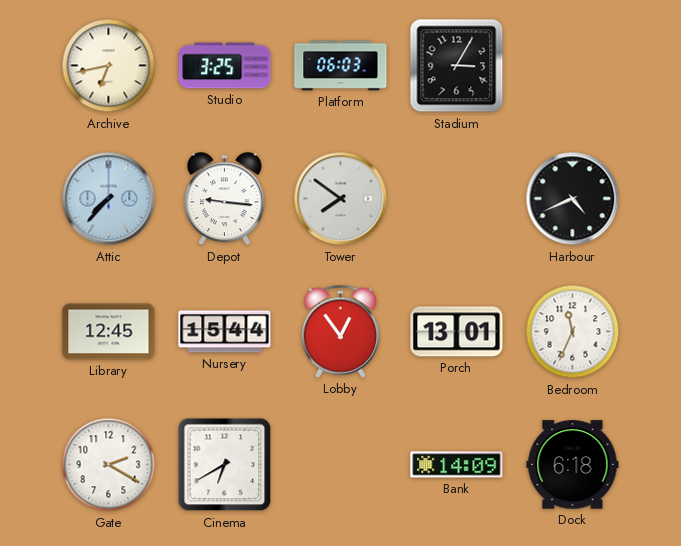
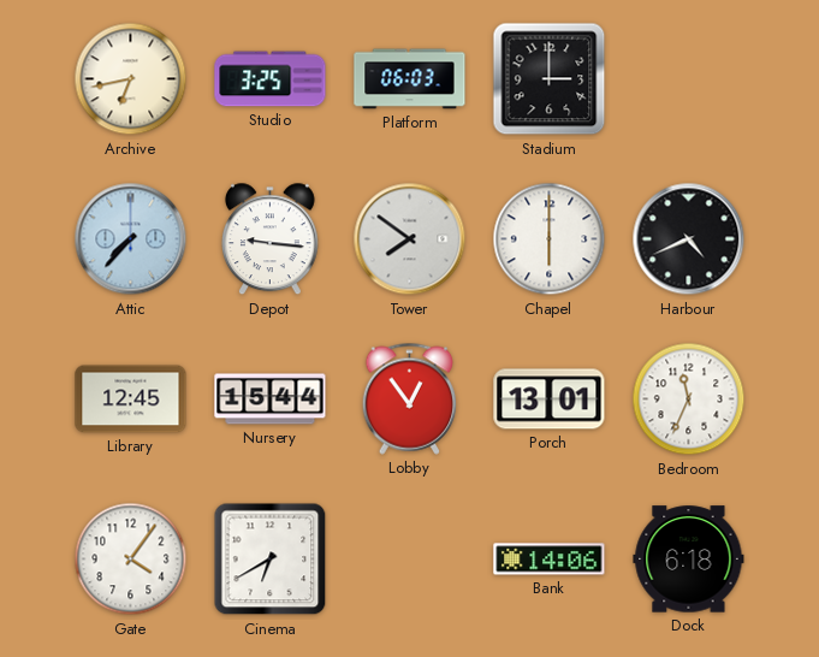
Stadium: 3:05 -> 3:00 (550, 79)
Chapel: none -> 6:00 (550, 239)
Gate: 2:20 -> 4:06 (131, 560)
Bank: 14:09 -> 14:06 (550, 560)
